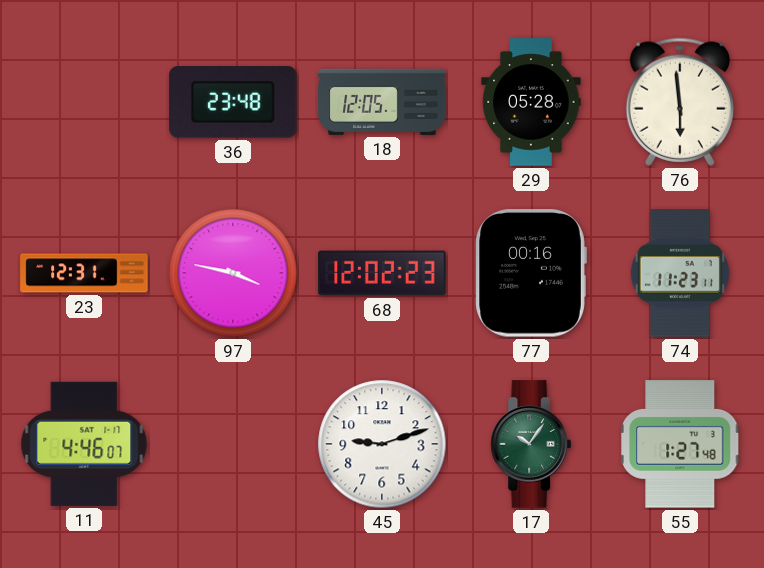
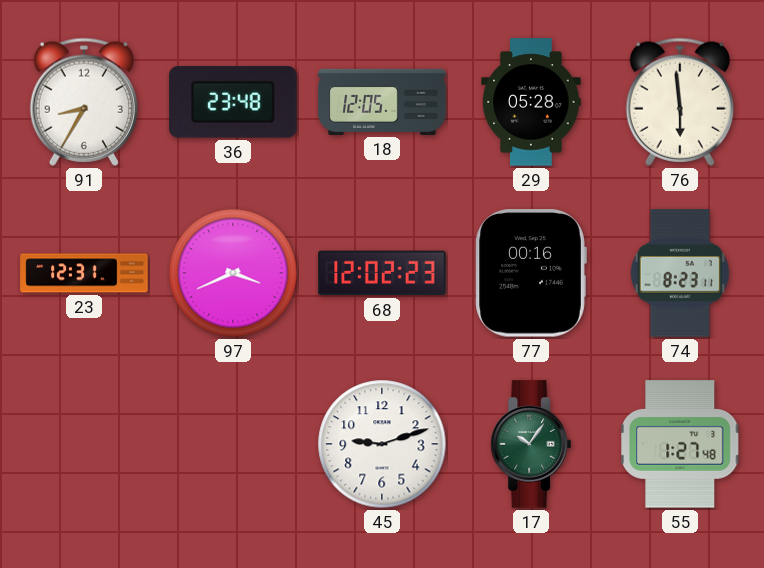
91: none -> 8:35 (83, 102)
97: 3:47 -> 3:41 (233, 273)
74: 11:23 -> 8:23 (680, 273)
11: 4:46 -> none (84, 444)
